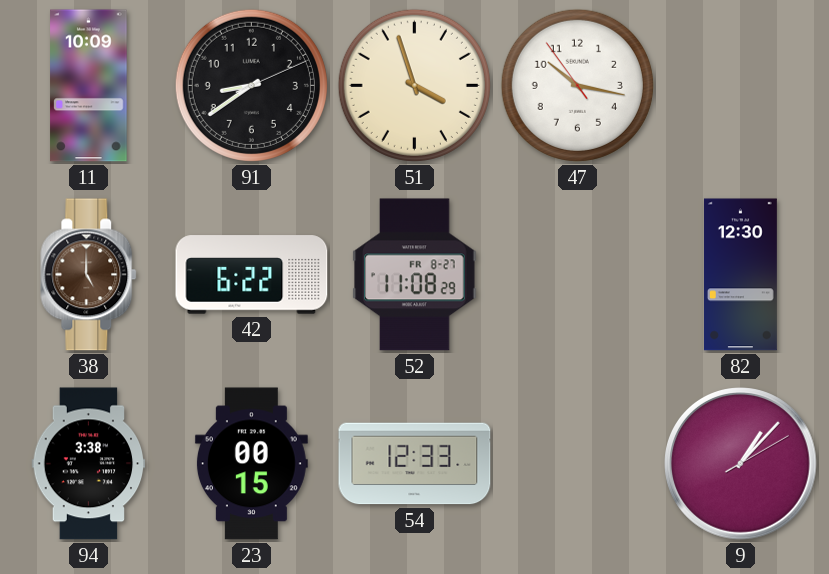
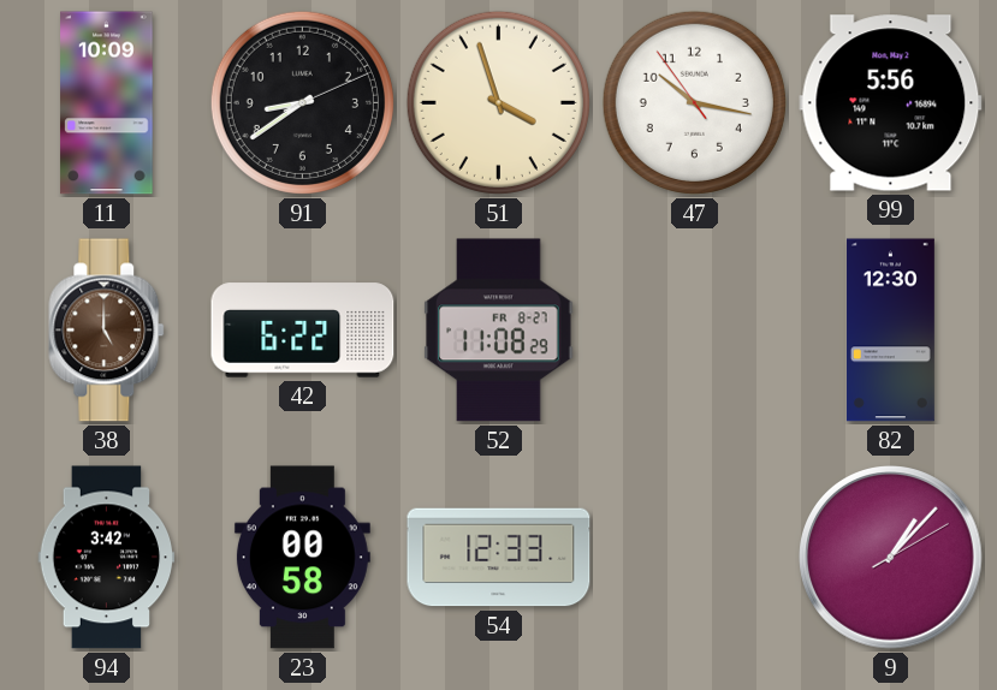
99: none -> 5:56 (891, 103)
94: 3:38 -> 3:42 (107, 558)
23: 00:15 -> 00:58 (302, 558)
